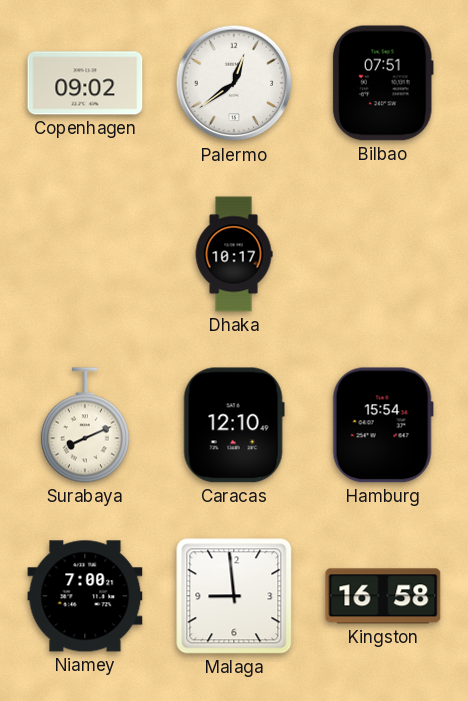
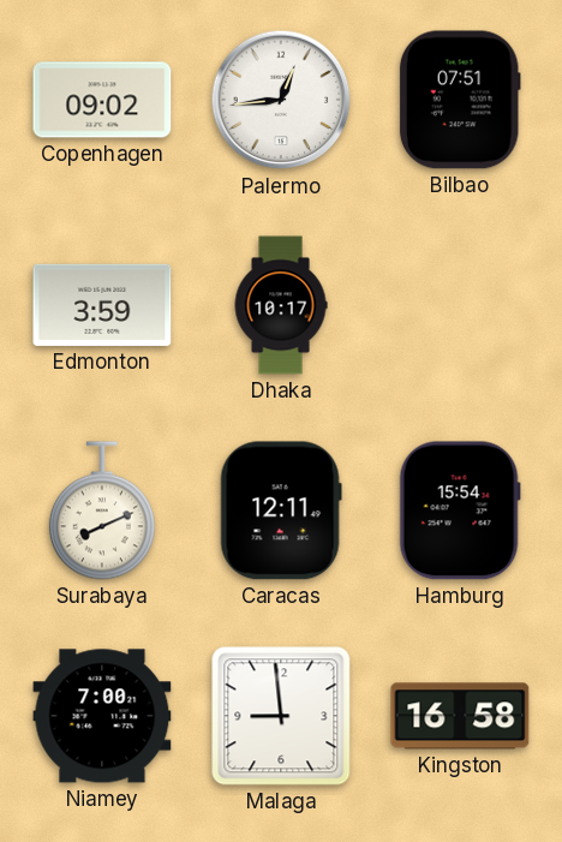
Palermo: 12:39 -> 12:44 (281, 100)
Edmonton: none -> 3:59 (102, 305)
Caracas: 12:10 -> 12:11 (281, 510)
